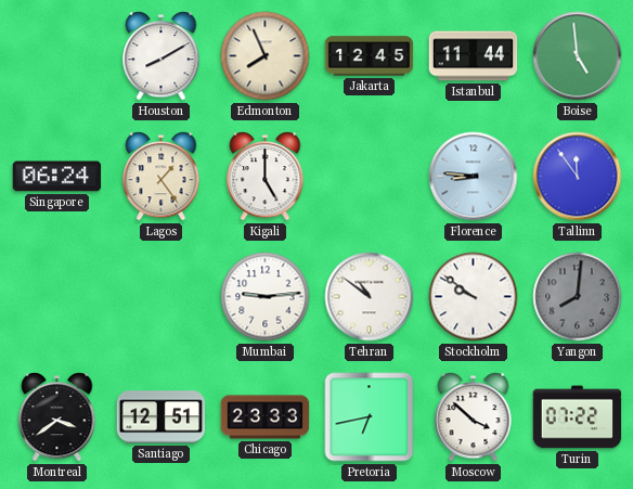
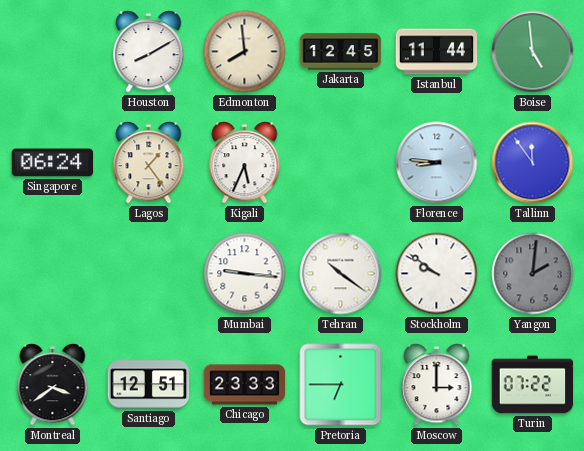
Edmonton: 7:56 -> 7:59 (245, 52)
Kigali: 5:00 -> 5:34 (245, 163)
Mumbai: 9:14 -> 9:16 (245, 274)
Tehran: 10:51 -> 10:21 (341, 274)
Yangon: 8:01 -> 2:01 (533, 274)
Pretoria: 6:43 -> 6:45 (341, 385)
Moscow: 3:52 -> 3:00 (437, 385)
